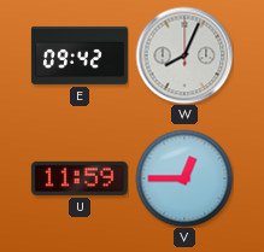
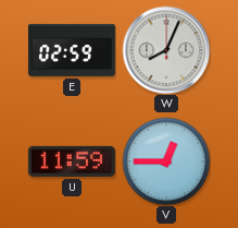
E: 09:42 -> 02:59 (72, 50)
